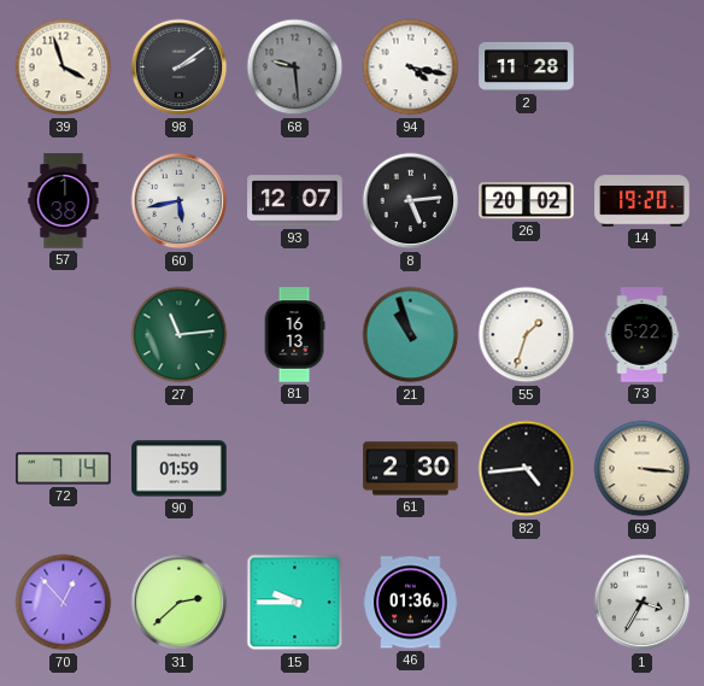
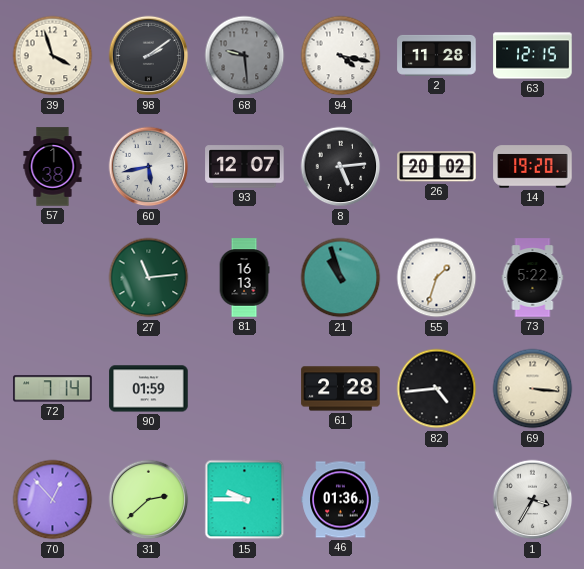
63: none -> 12:15 (533, 56)
61: 2:30 -> 2:28 (341, 389)
